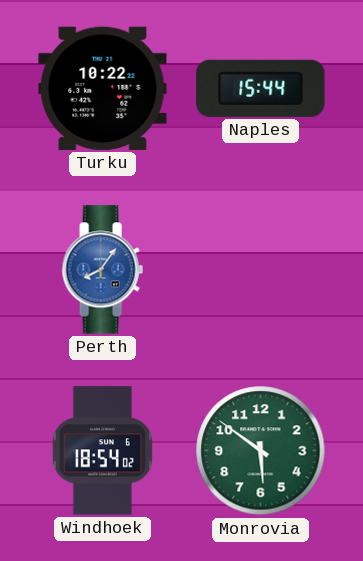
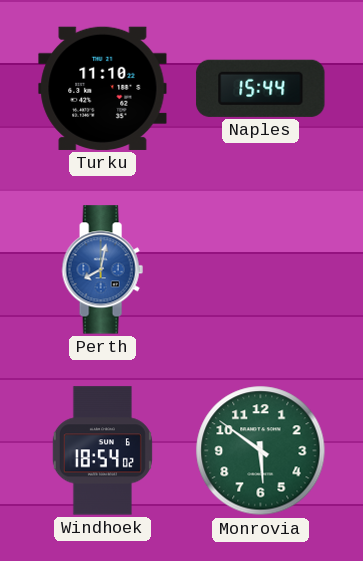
Turku: 10:22 -> 11:10 (103, 88)
Perth: 8:06 -> 8:02 (102, 270)
